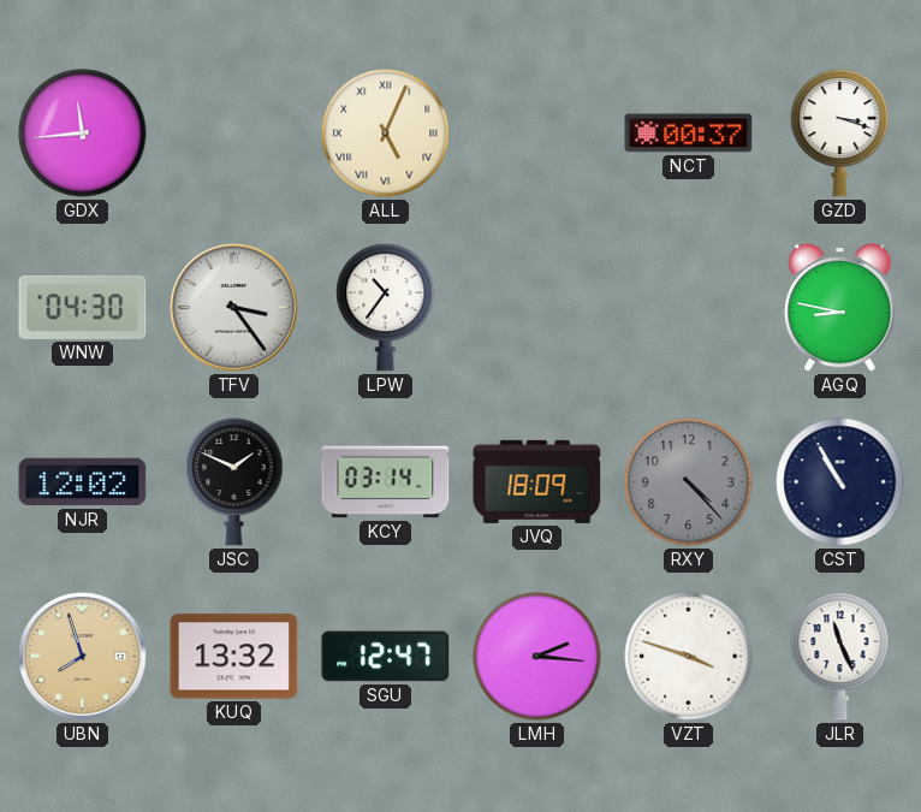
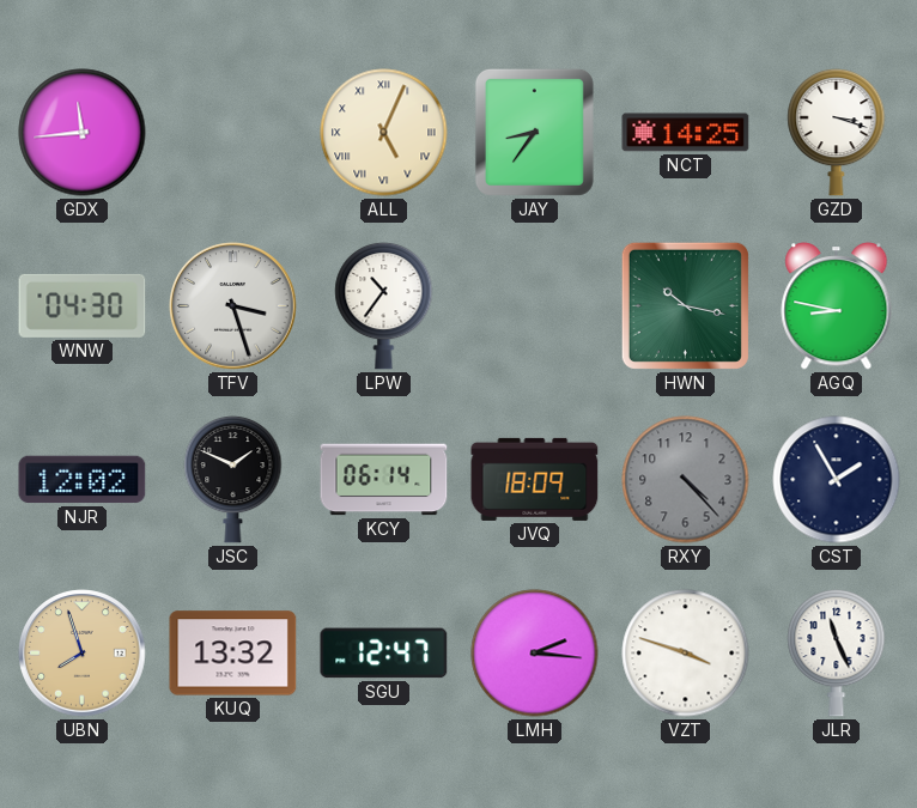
JAY: none -> 8:36 (534, 132)
NCT: 00:37 -> 14:25 (686, 133)
TFV: 3:24 -> 3:27 (233, 306)
HWN: none -> 10:17 (685, 305)
KCY: 03:14 -> 06:14 (384, 480)
CST: 10:55 -> 1:55 (837, 480)
